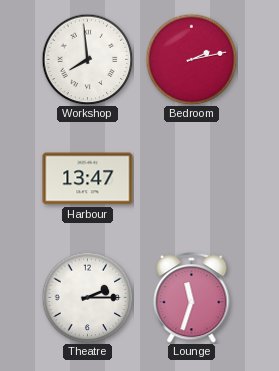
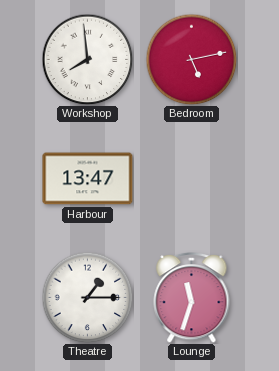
Bedroom: 2:13 -> 5:13 (191, 59)
Theatre: 2:15 -> 1:15 (87, 297)
